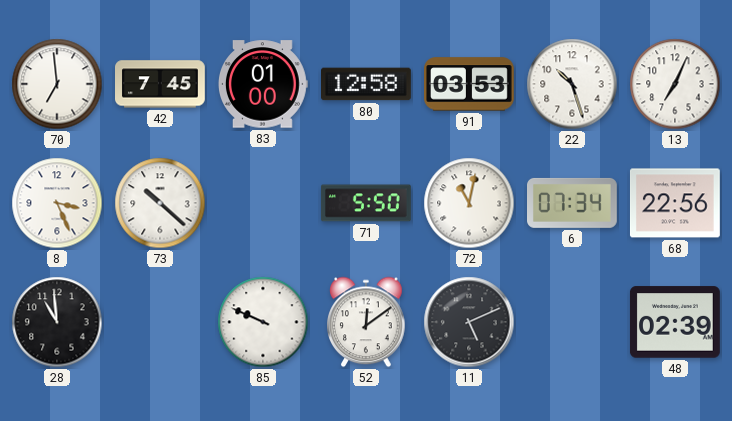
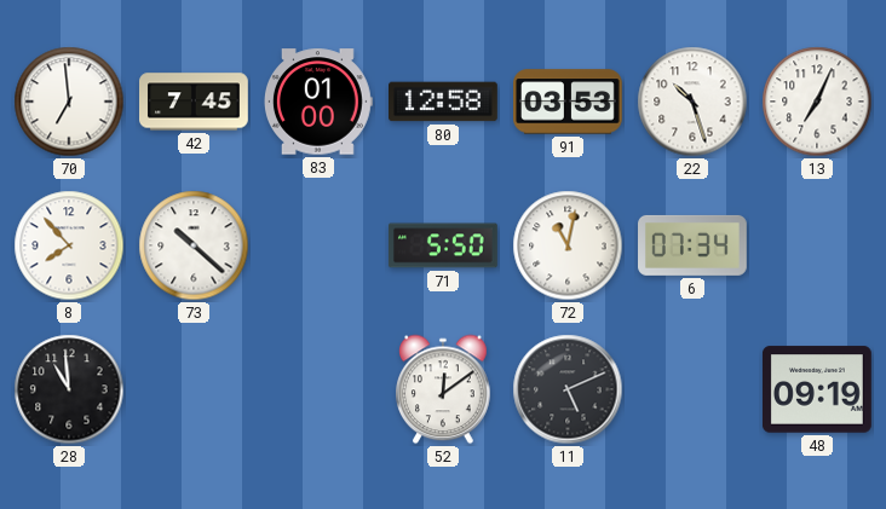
8: 3:26 -> 7:53 (69, 245)
68: 22:56 -> none (675, 203)
85: 9:49 -> none (263, 322)
48: 02:39 -> 09:19 (817, 389)
